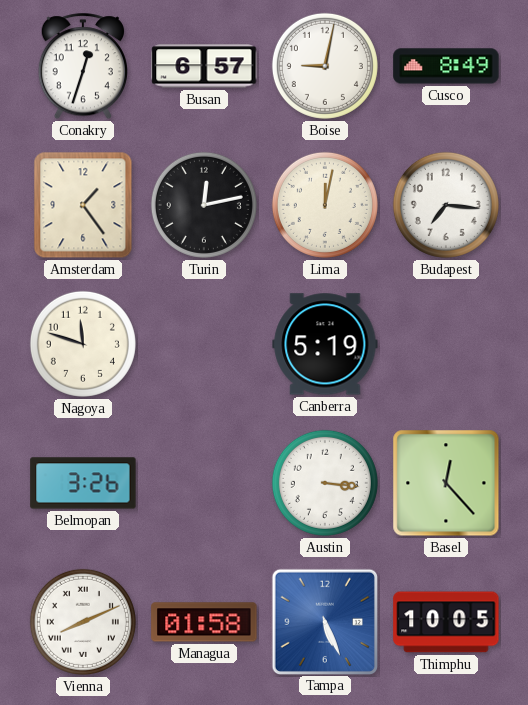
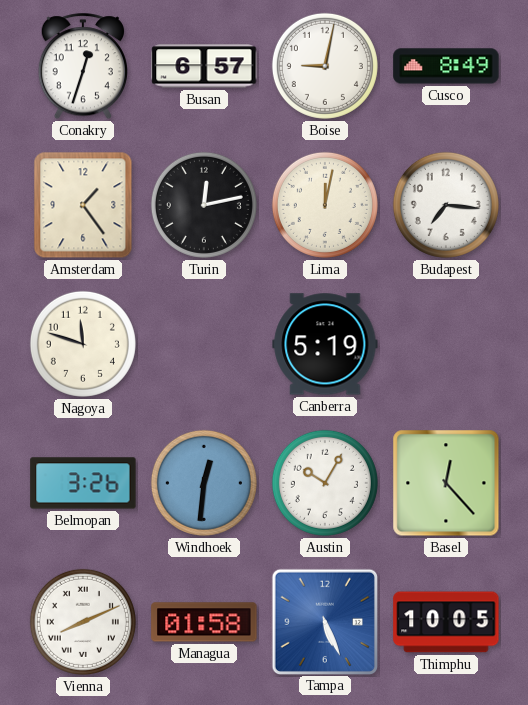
Windhoek: none -> 12:31 (204, 483)
Austin: 3:16 -> 10:05 (325, 483)
